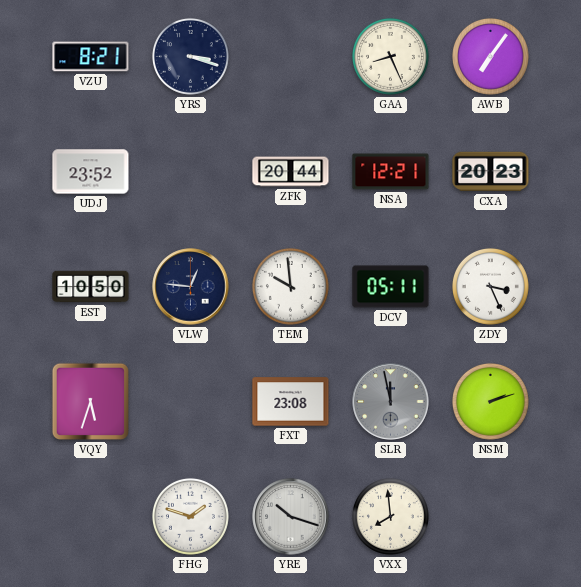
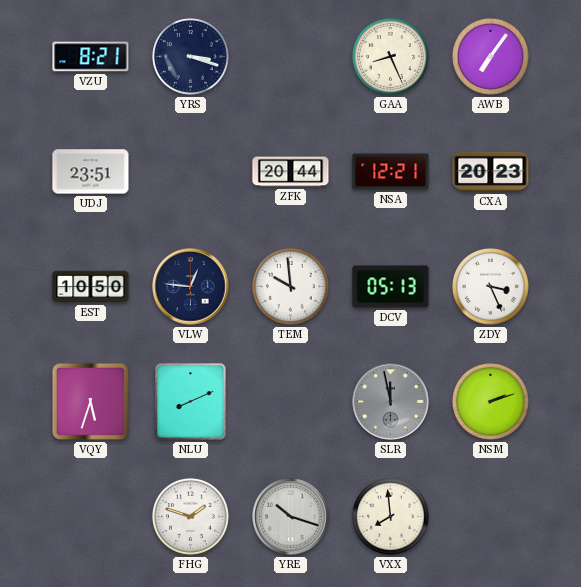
UDJ: 23:52 -> 23:51 (91, 172)
DCV: 05:11 -> 05:13 (391, 287)
NLU: none -> 8:11 (191, 402)
FXT: 23:08 -> none (291, 402)
